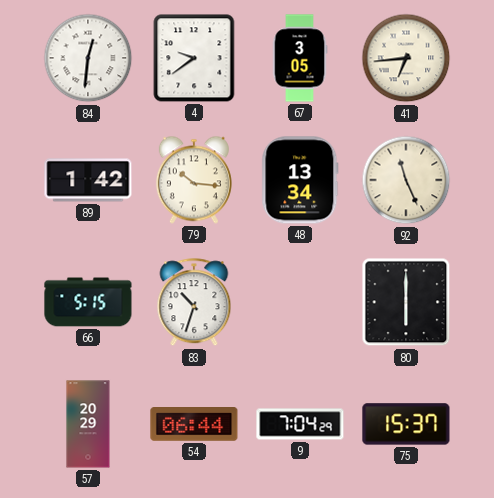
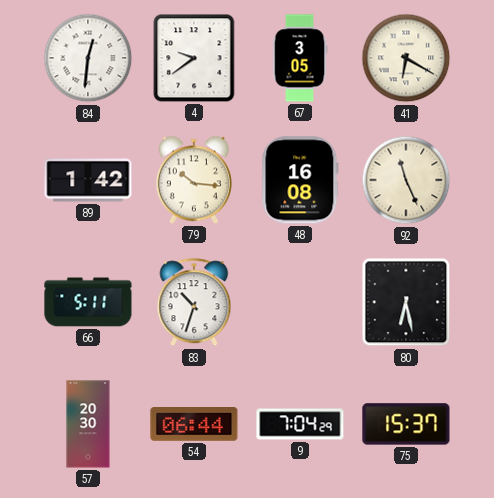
41: 6:44 -> 6:20 (406, 58)
48: 13:34 -> 16:08 (300, 180)
66: 5:15 -> 5:11 (88, 302)
80: 6:00 -> 6:28 (406, 302)
57: 20:29 -> 20:30 (88, 424)
